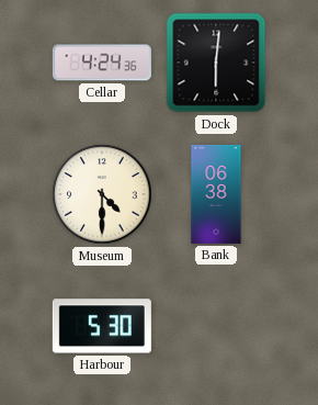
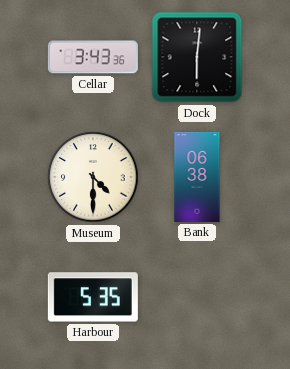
Cellar: 4:24 -> 3:43 (93, 57)
Harbour: 5:30 -> 5:35 (93, 297)
